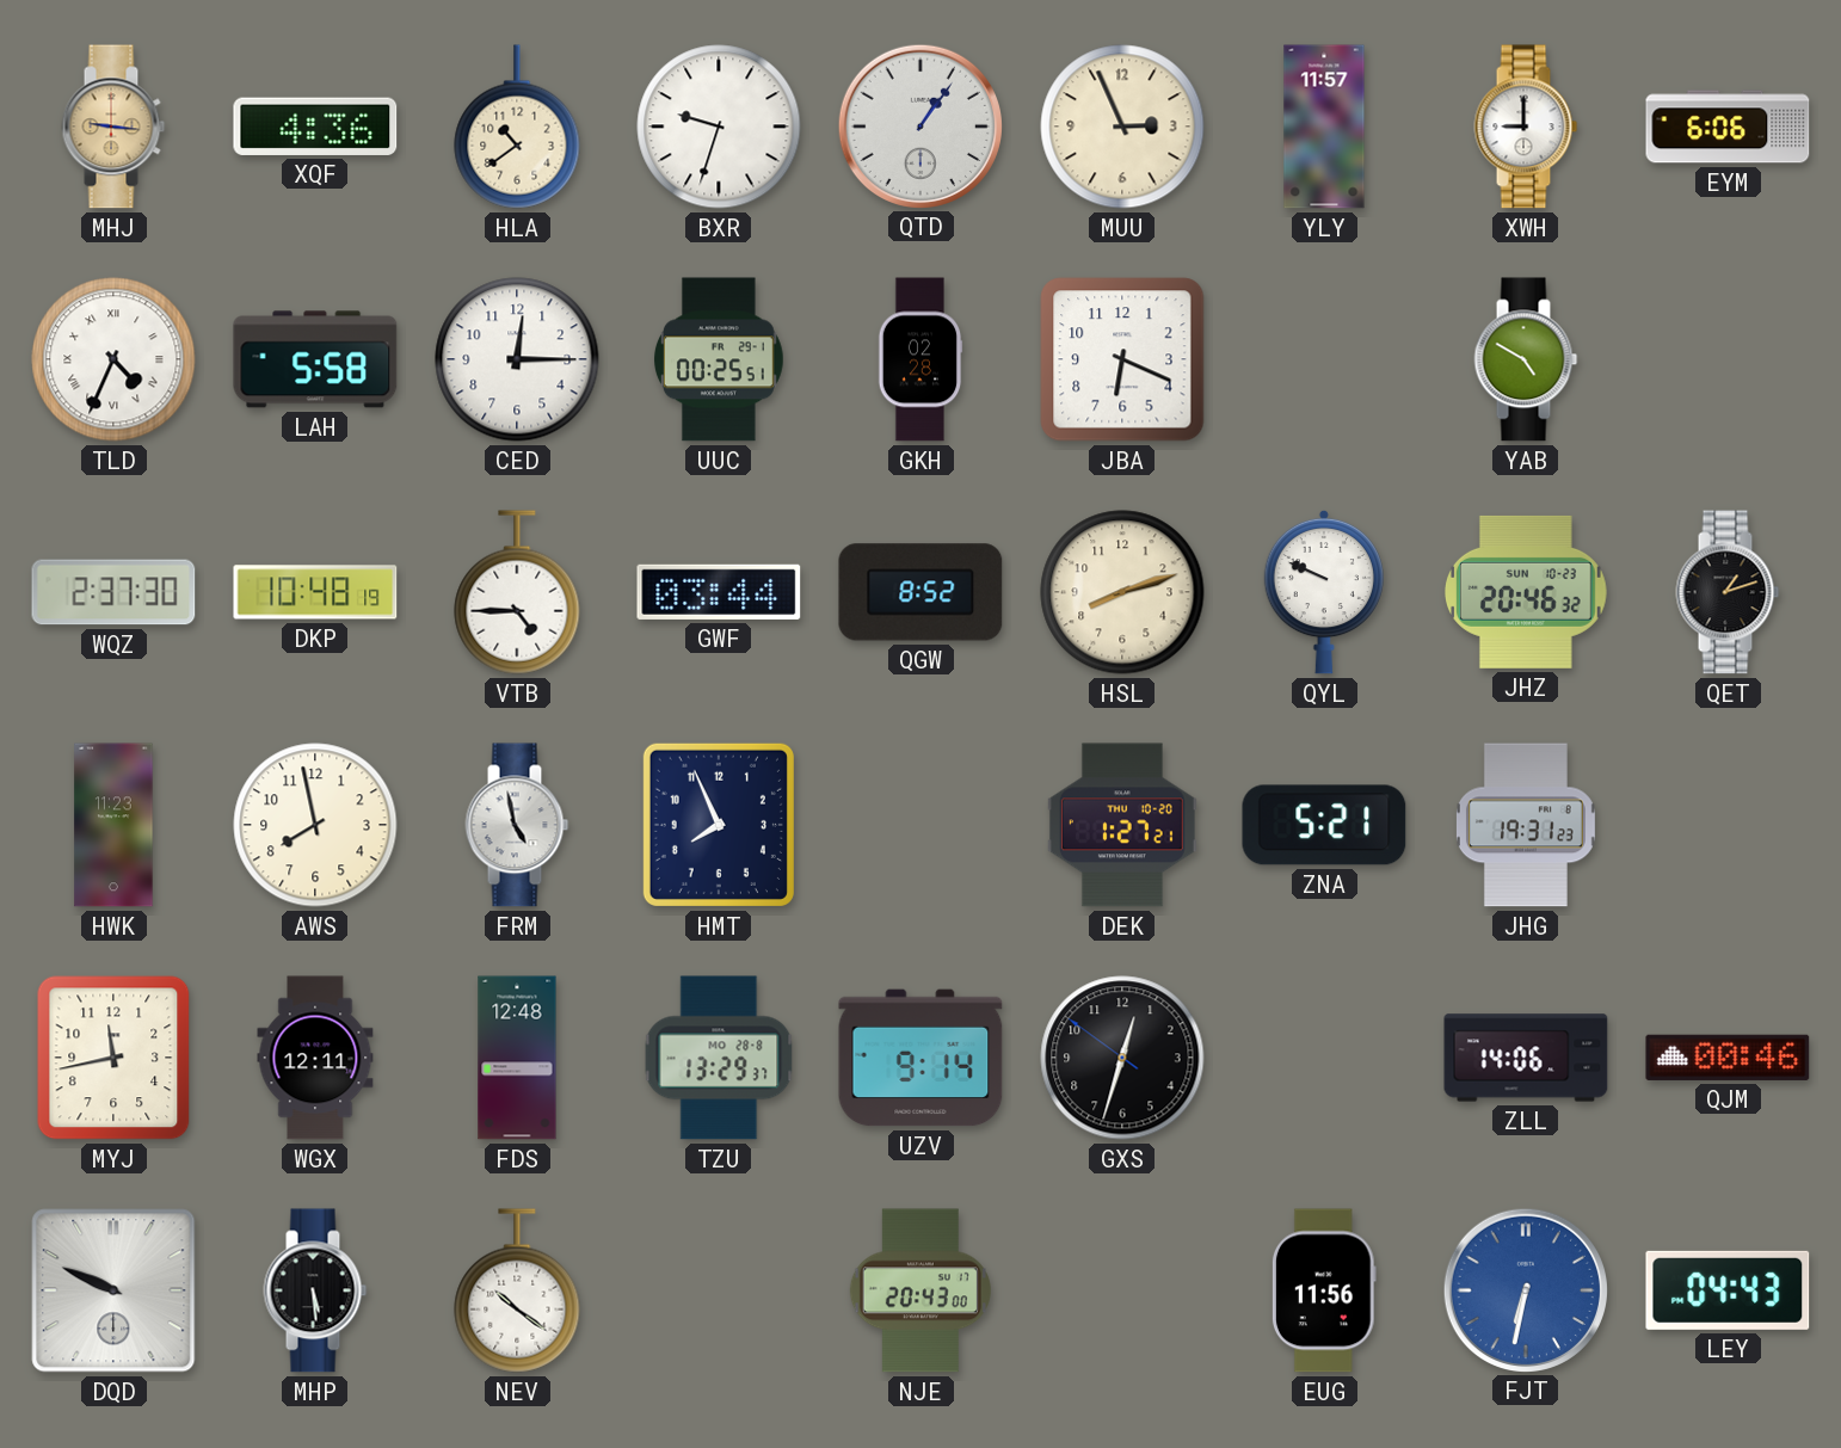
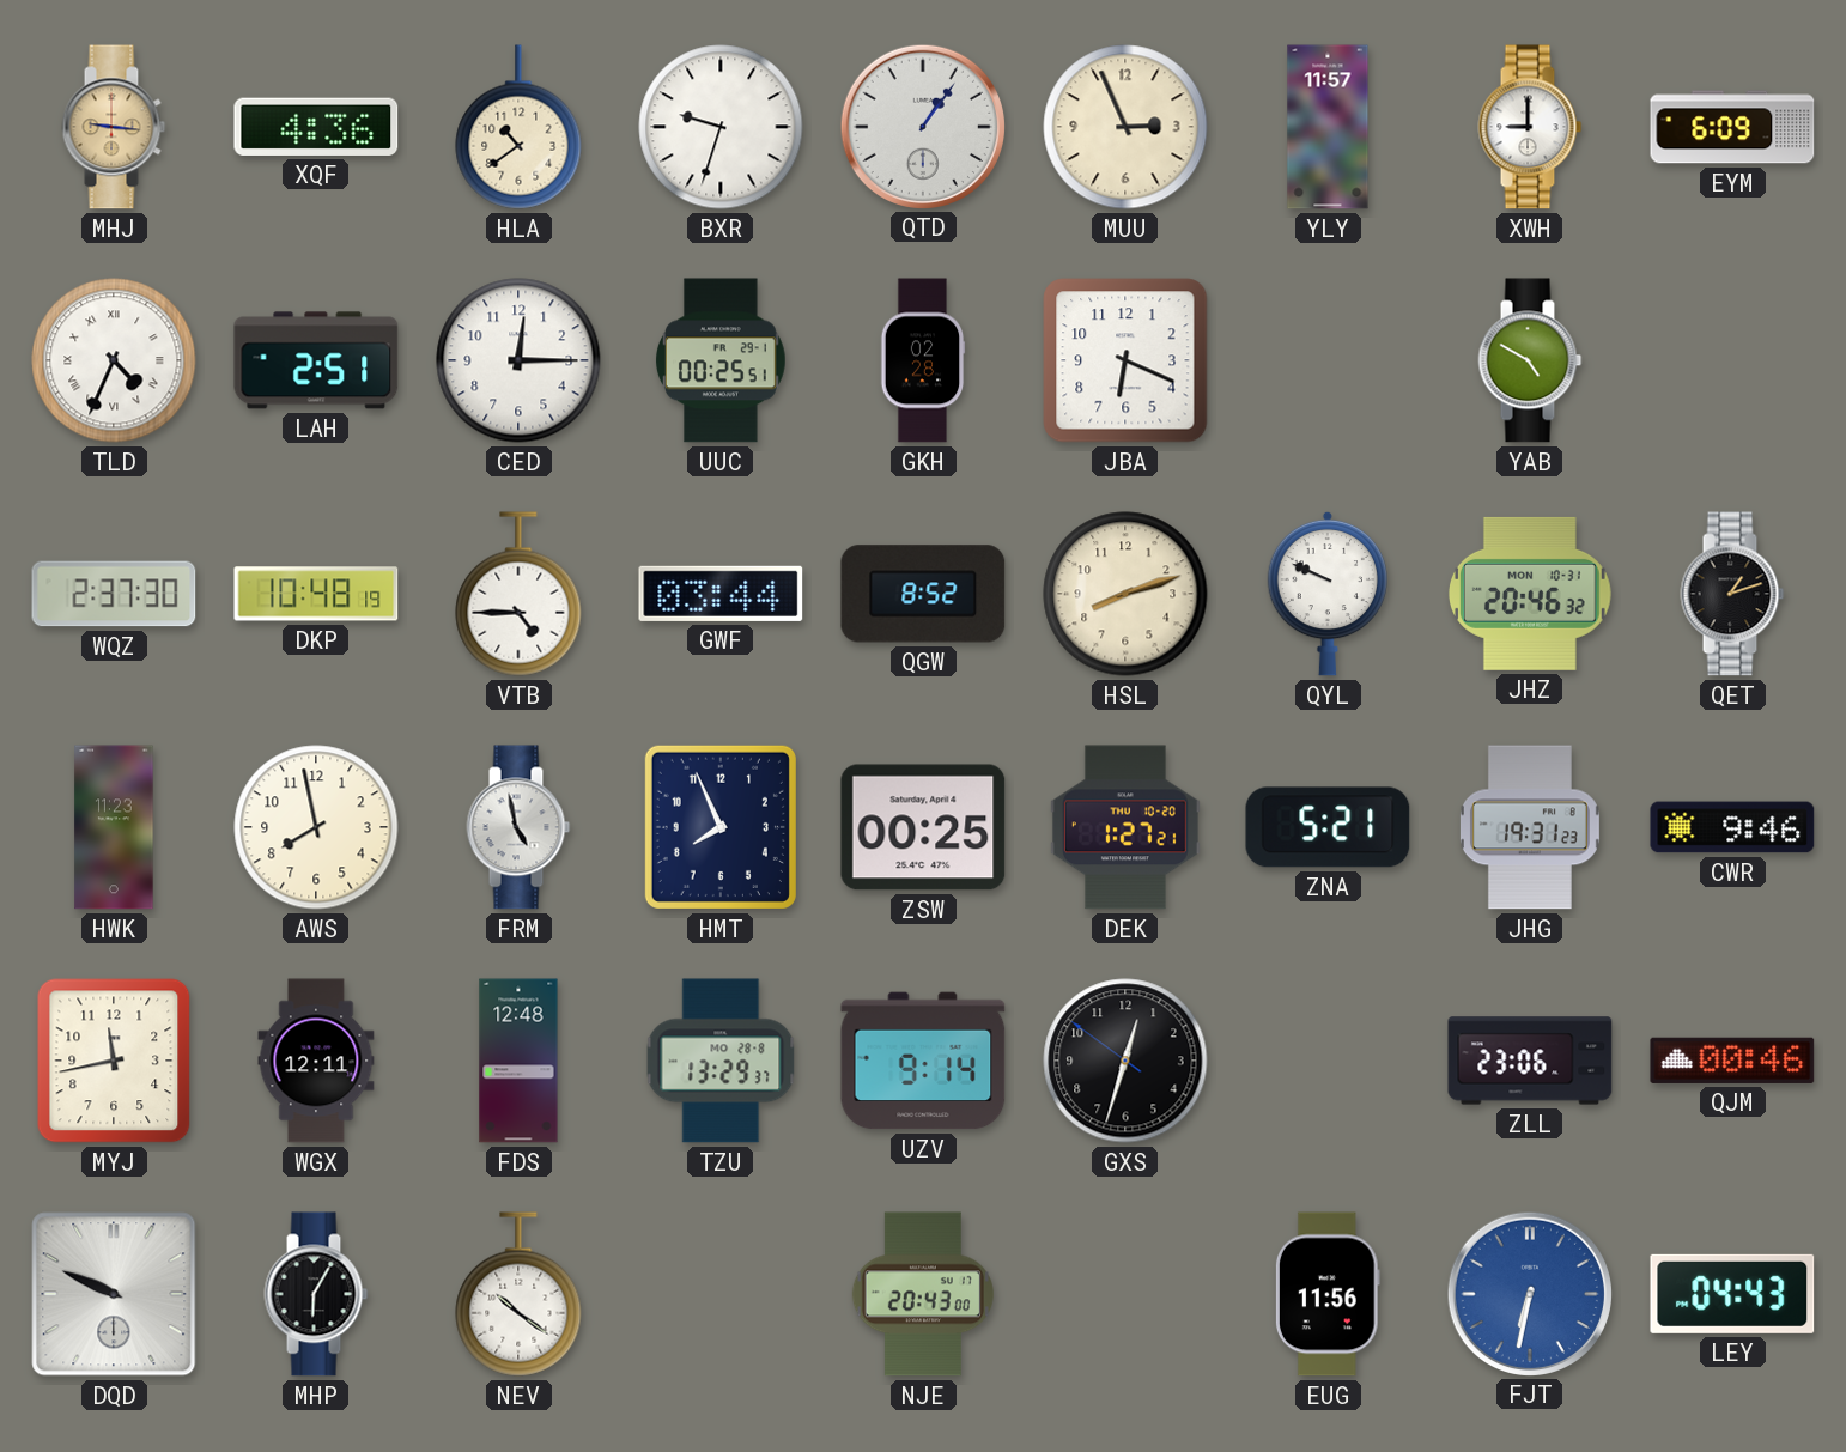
EYM: 6:06 -> 6:09 (1732, 127)
LAH: 5:58 -> 2:51 (316, 360)
JHZ date: SUN 10-23 -> MON 10-31 (1530, 594)
ZSW: none -> 00:25 (923, 827)
CWR: none -> 9:46 (1732, 827)
ZLL: 14:06 -> 23:06 (1530, 1061)
MHP: 5:29 -> 6:05 (316, 1294)
